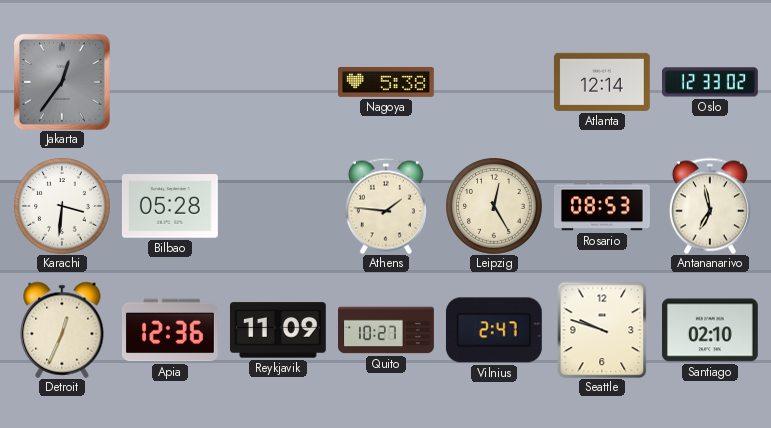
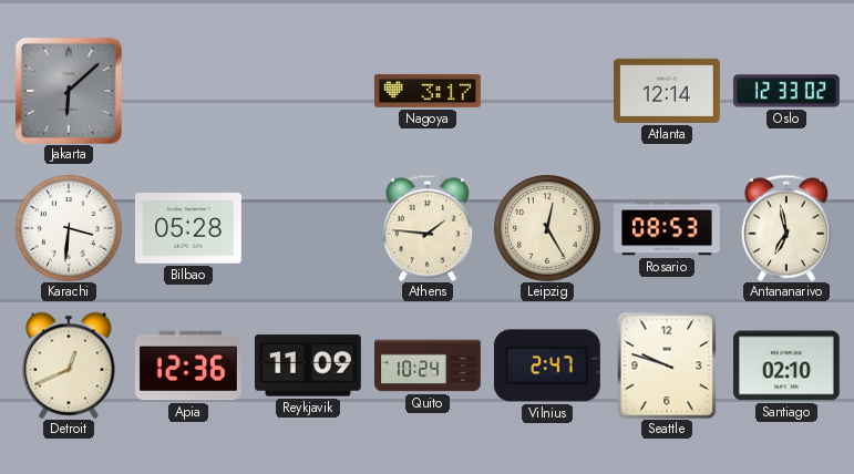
Jakarta: 12:36 -> 6:08 (69, 91)
Nagoya: 5:38 -> 3:17 (429, 91)
Detroit: 12:34 -> 12:41 (69, 365)
Quito: 10:27 -> 10:24 (429, 365)
